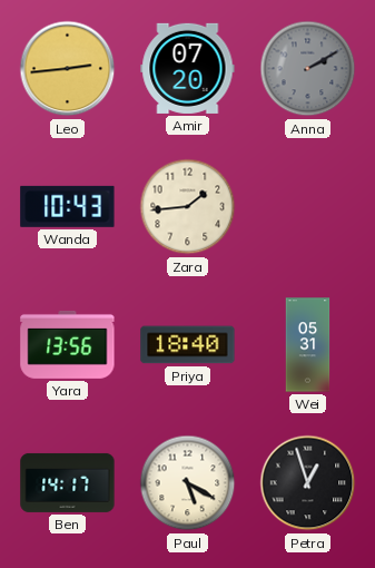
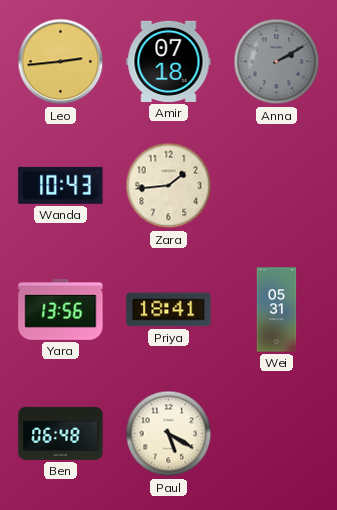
Amir: 07:20 -> 07:18 (169, 61)
Priya: 18:40 -> 18:41 (169, 310)
Ben: 14:17 -> 06:48 (61, 433)
Petra: 12:57 -> none (308, 483)
